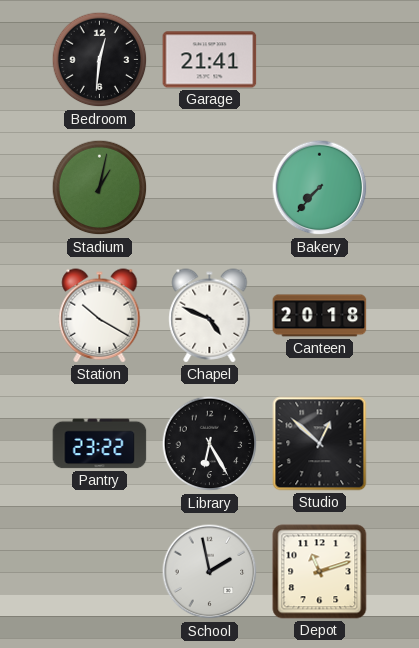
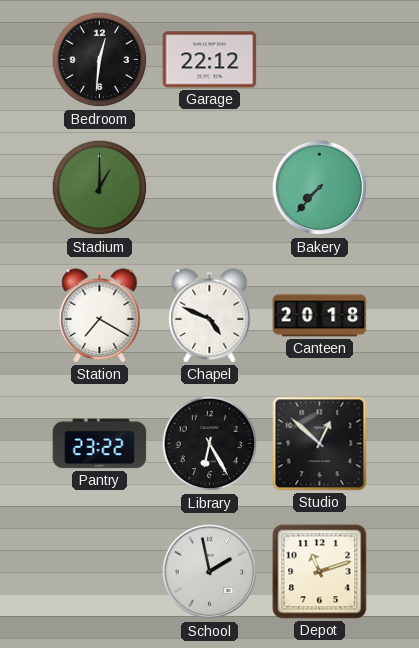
Garage: 21:41 -> 22:12 (210, 60)
Stadium: 1:02 -> 1:00 (100, 188)
Station: 10:20 -> 7:20 (100, 316)
